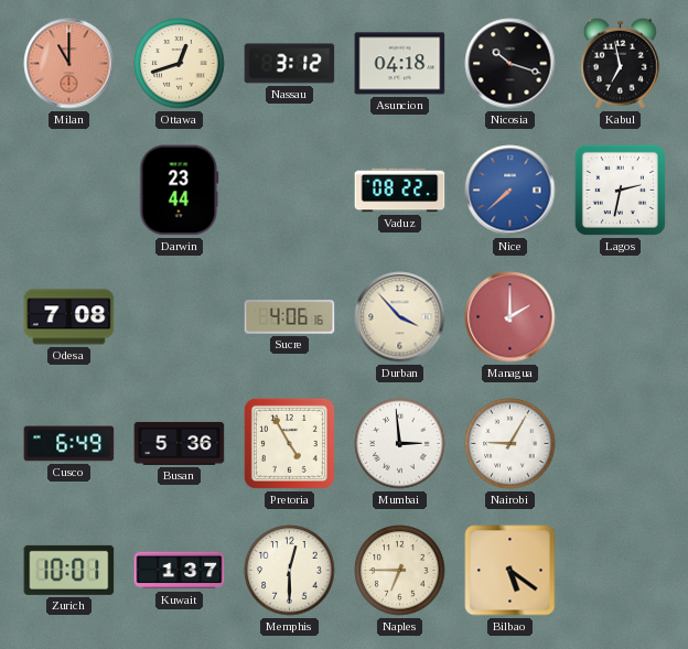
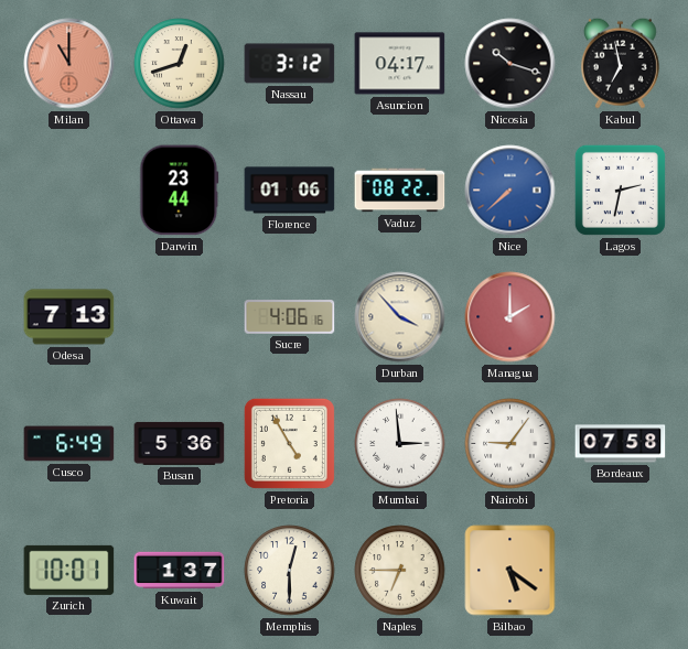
Asuncion: 04:18 -> 04:17 (400, 64)
Florence: none -> 01:06 (290, 191)
Odesa: 7:08 -> 7:13 (69, 317)
Nairobi: 9:05 -> 9:06 (510, 444)
Bordeaux: none -> 07:58 (621, 444)
